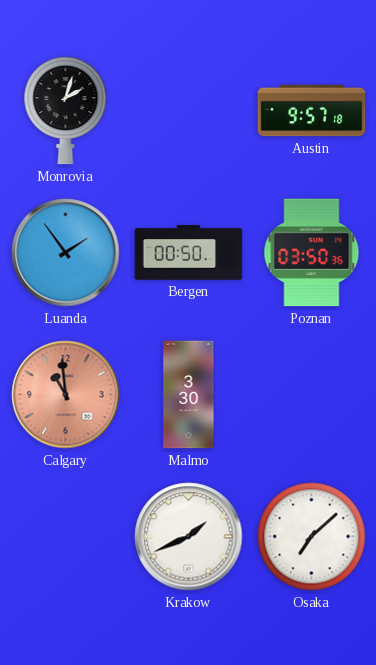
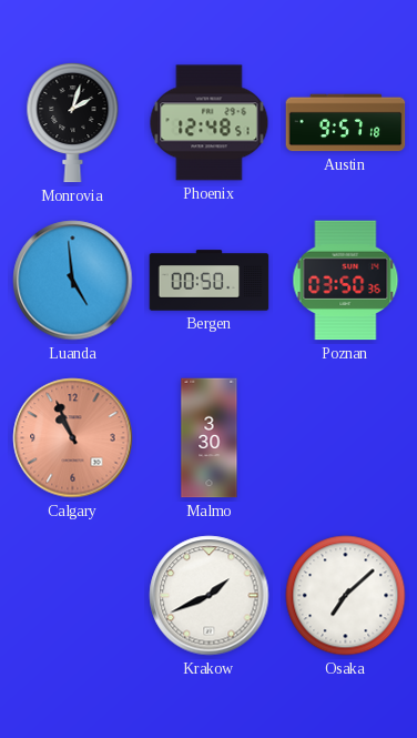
Phoenix: none -> 12:48 (210, 123)
Luanda: 1:54 -> 4:59 (73, 281)
Calgary: 10:59 -> 10:56 (73, 438)
